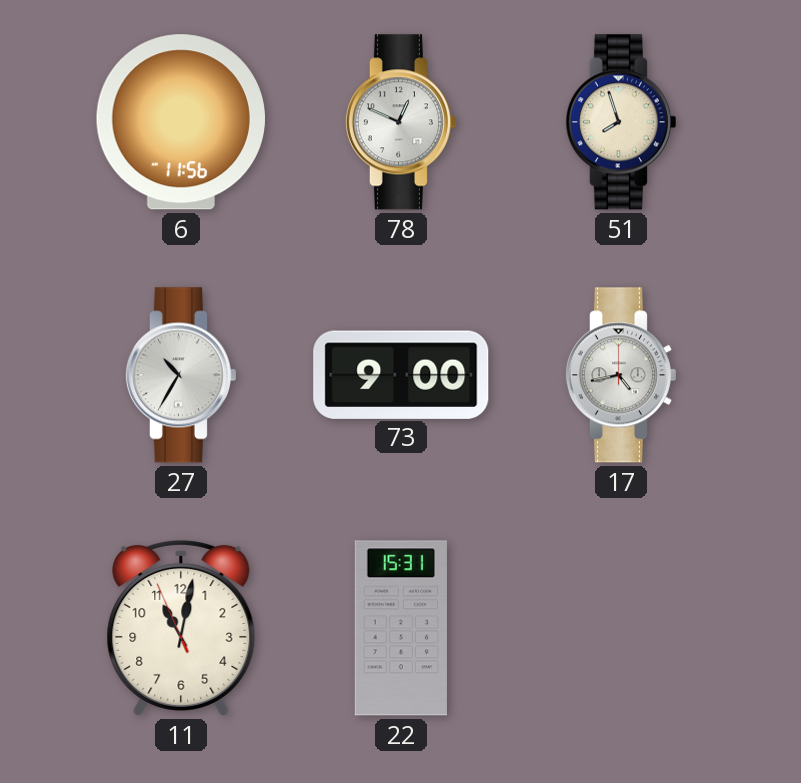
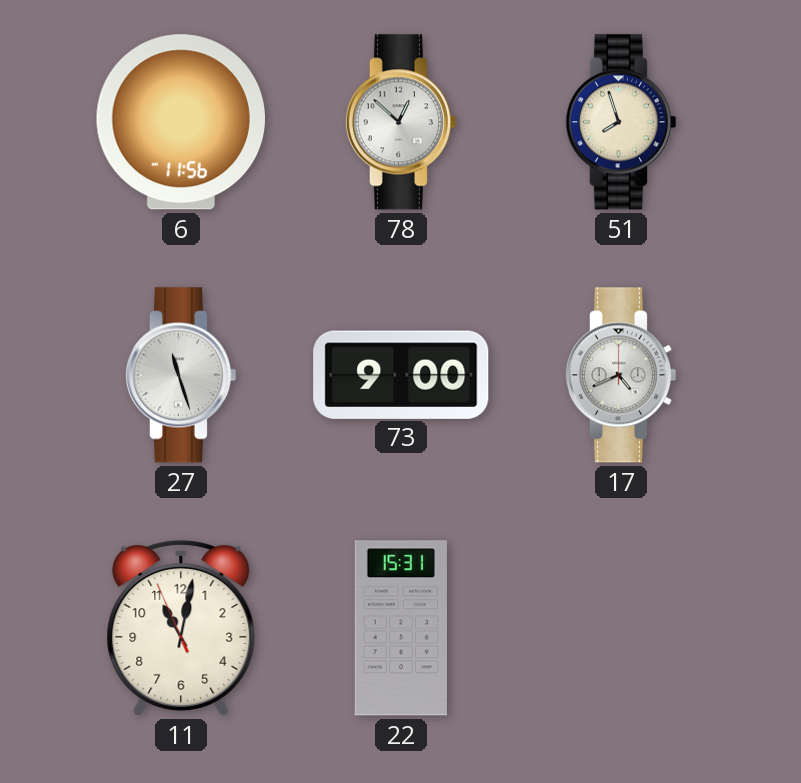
78: 12:49 -> 12:52 (400, 122)
27: 10:35 -> 11:27 (180, 375)
17: 4:43 -> 4:41 (620, 375)
